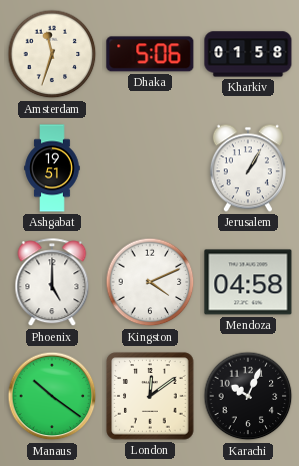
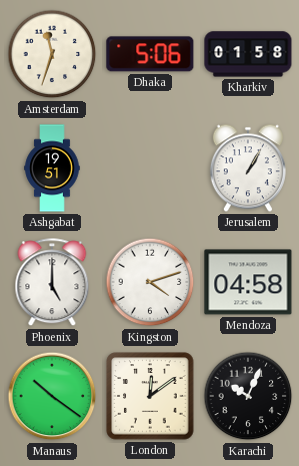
Kingston: 4:11 -> 4:12 (150, 282)
